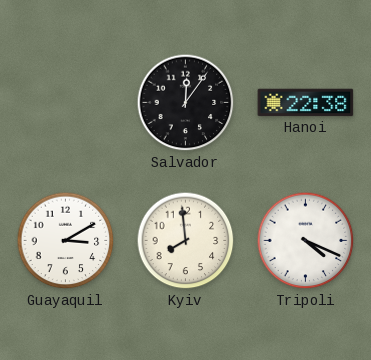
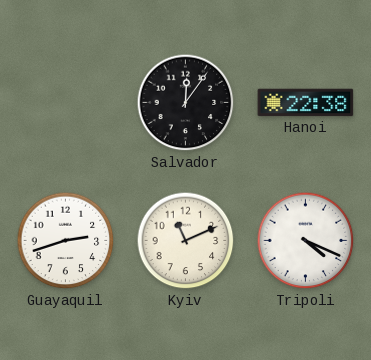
Guayaquil: 3:10 -> 2:42 (66, 241)
Kyiv: 7:59 -> 11:11 (186, 241)
